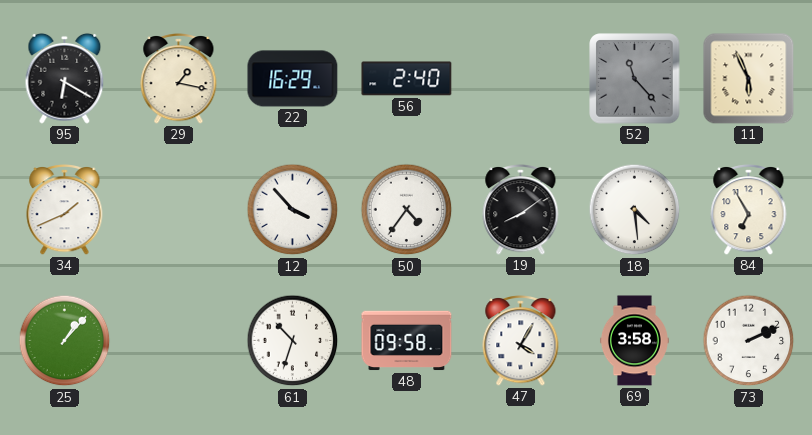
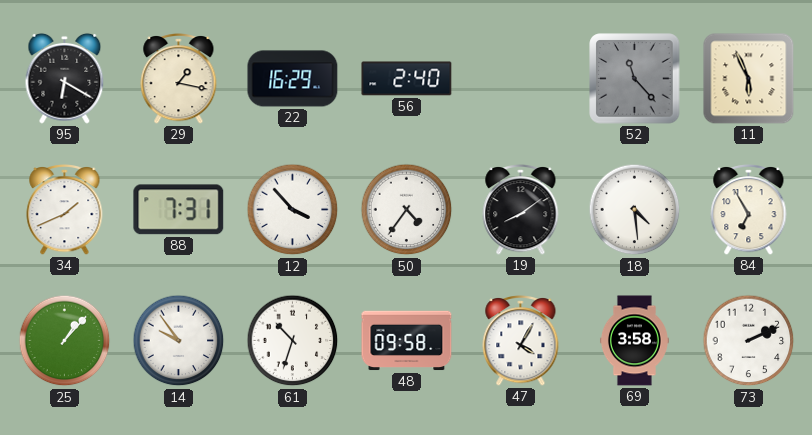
88: none -> 7:31 (179, 210)
14: none -> 9:54 (179, 341)
